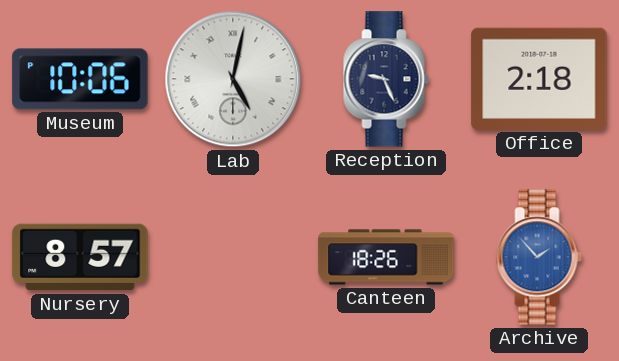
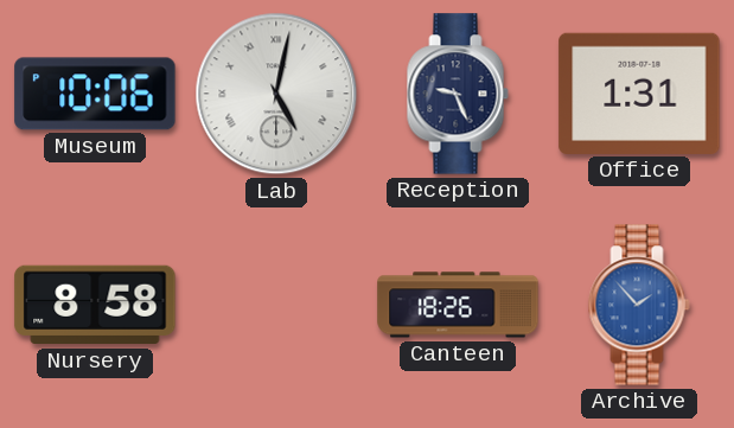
Office: 2:18 -> 1:31 (639, 94)
Nursery: 8:57 -> 8:58 (95, 305)
